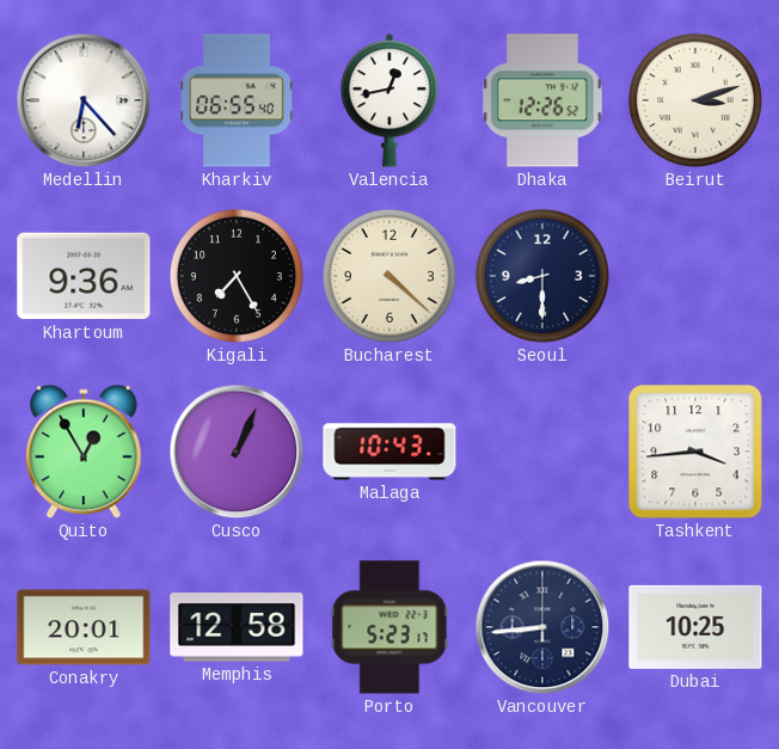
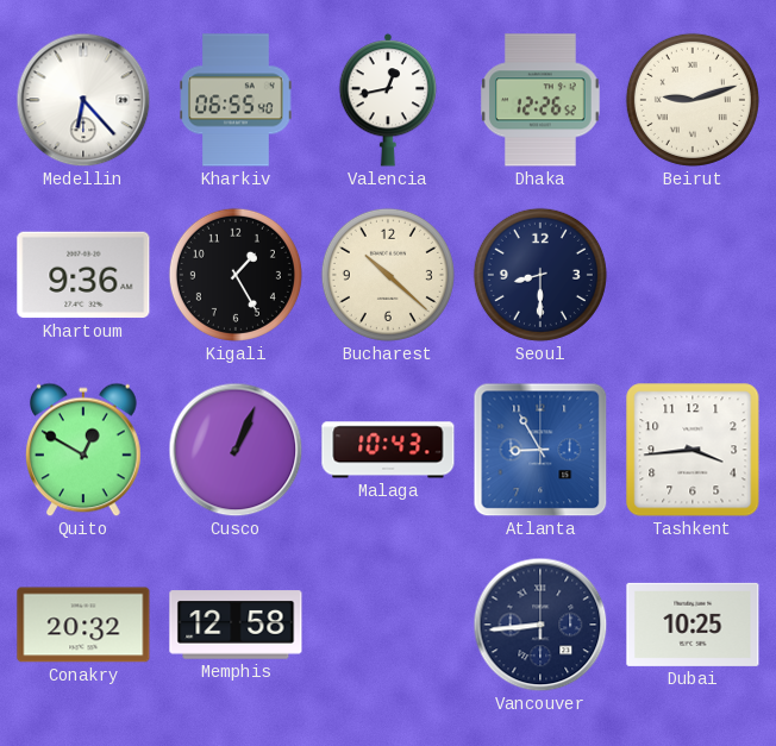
Beirut: 3:12 -> 9:12 (693, 100)
Kigali: 7:25 -> 1:25 (236, 275)
Bucharest: 4:22 -> 10:22 (388, 275)
Quito: 12:55 -> 12:50 (85, 450)
Atlanta: none -> 8:55 (540, 450)
Conakry: 20:01 -> 20:32 (83, 625)
Porto: 5:23 -> none (390, 627)
